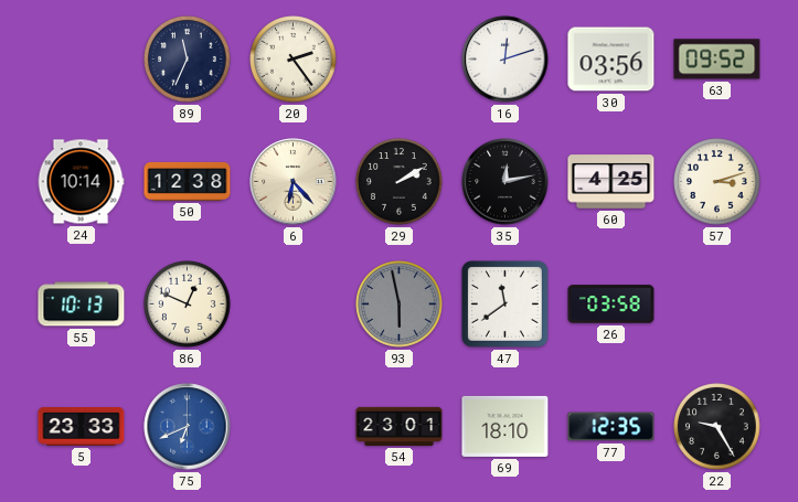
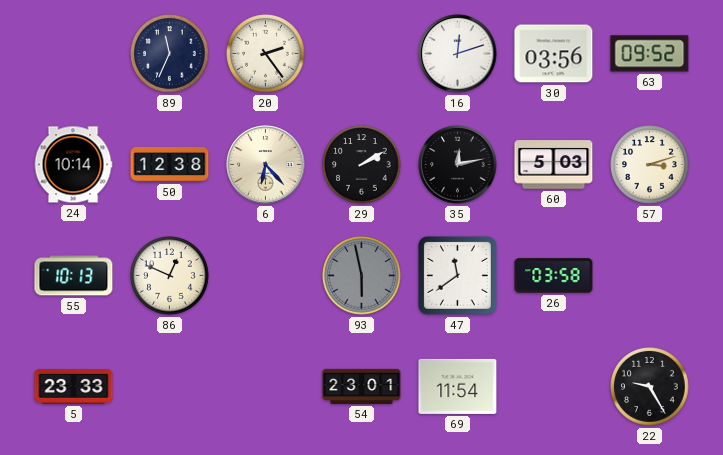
60: 4:25 -> 5:03 (554, 165)
75: 6:41 -> none (188, 427)
69: 18:10 -> 11:54 (458, 386)
77: 12:35 -> none (611, 427)
